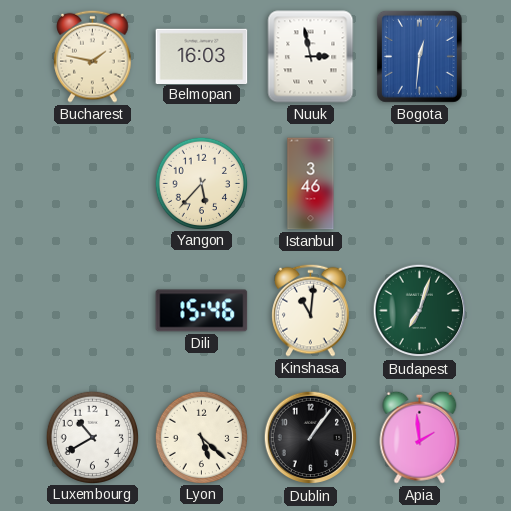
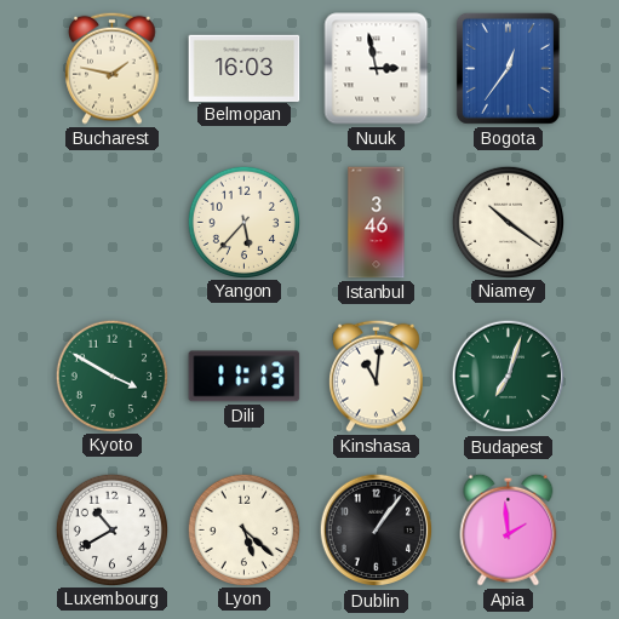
Bogota: 12:31 -> 12:36 (508, 68)
Niamey: none -> 10:21 (508, 222)
Kyoto: none -> 3:50 (111, 376)
Dili: 15:46 -> 11:13 (245, 377)
